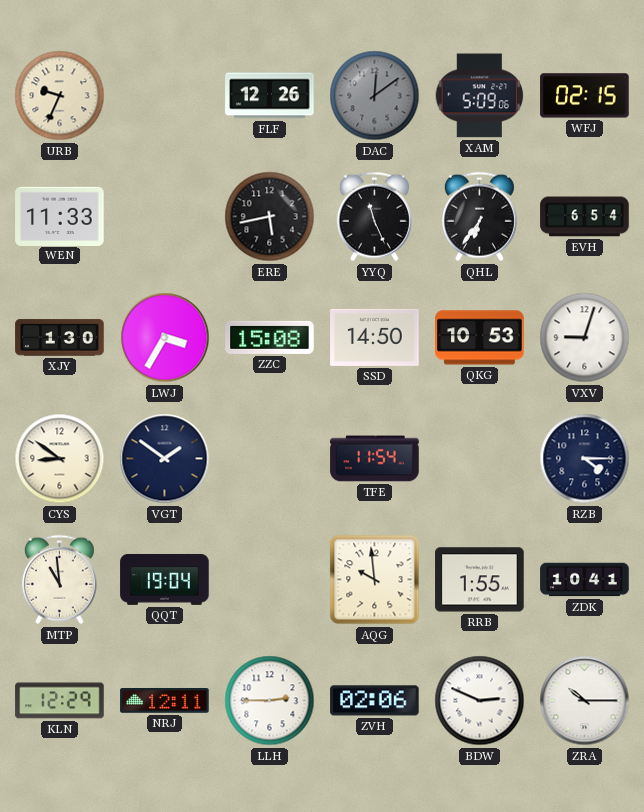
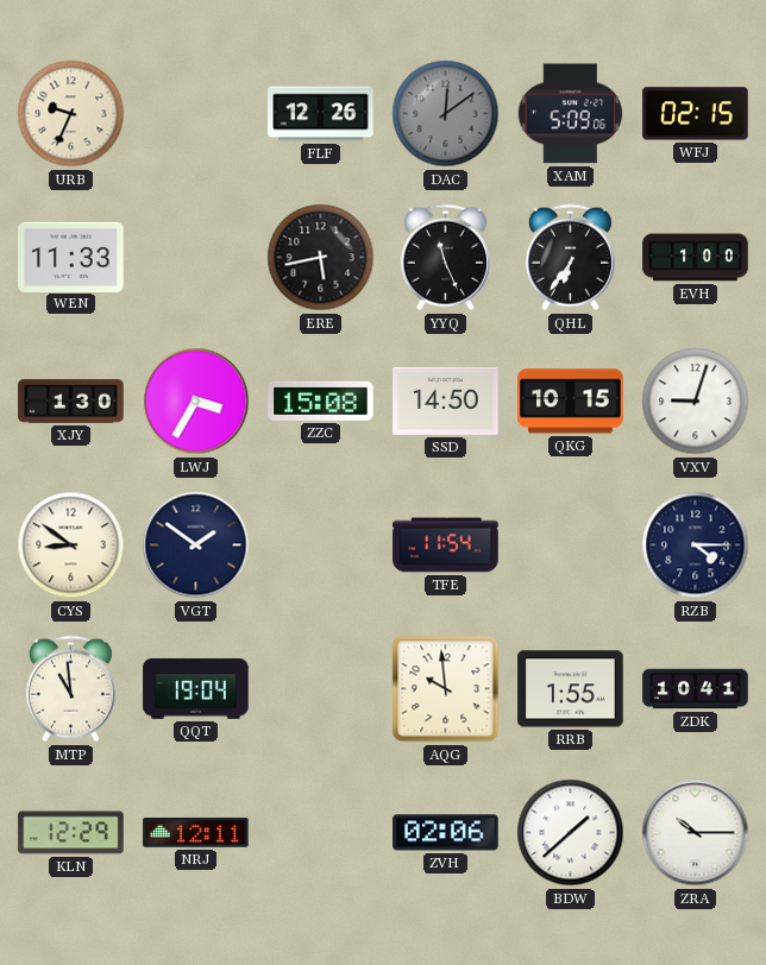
EVH: 6:54 -> 1:00 (696, 258)
QKG: 10:53 -> 10:15 (571, 402)
LLH: 2:45 -> none (270, 701)
BDW: 2:49 -> 1:38 (571, 833)
